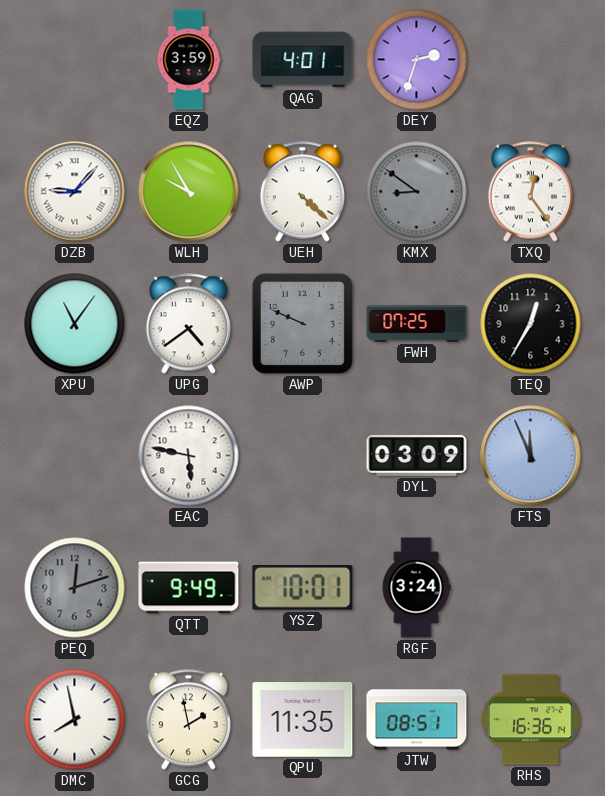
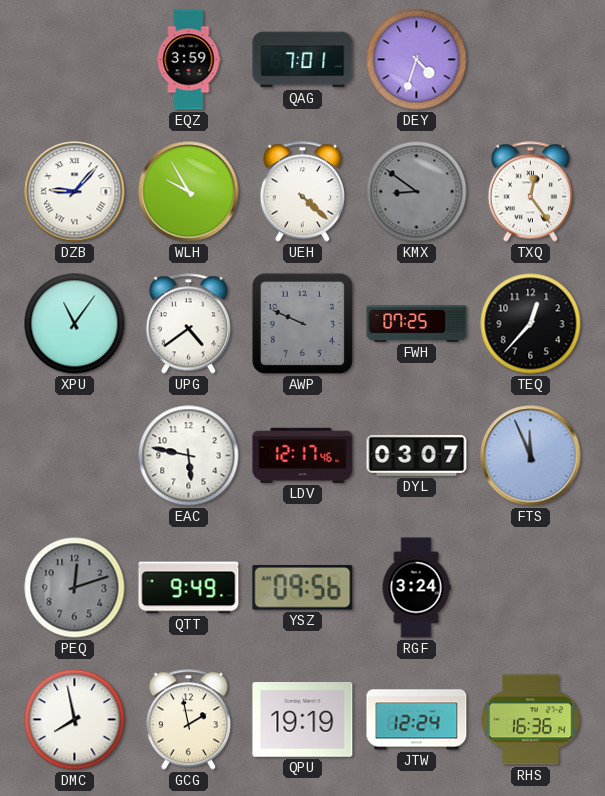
QAG: 4:01 -> 7:01 (303, 60)
DEY: 2:33 -> 4:33 (417, 60)
TEQ: 12:35 -> 12:37 (531, 324)
LDV: none -> 12:17 (303, 455)
DYL: 03:09 -> 03:07 (417, 456)
YSZ: 10:01 -> 09:56 (303, 588)
QPU: 11:35 -> 19:19 (303, 720)
JTW: 08:51 -> 12:24 (417, 720)
